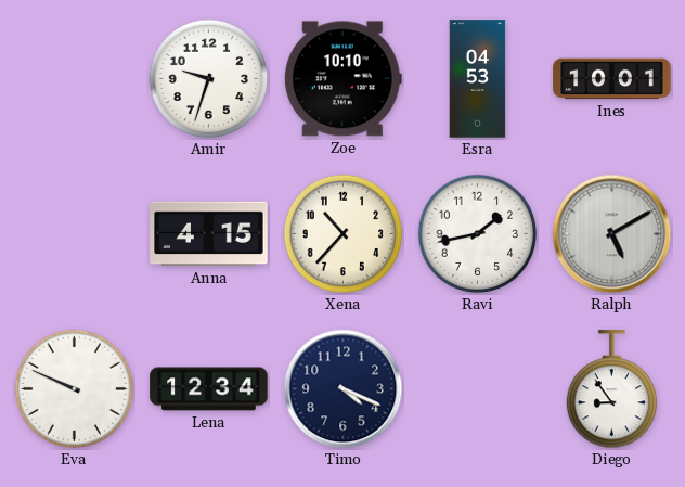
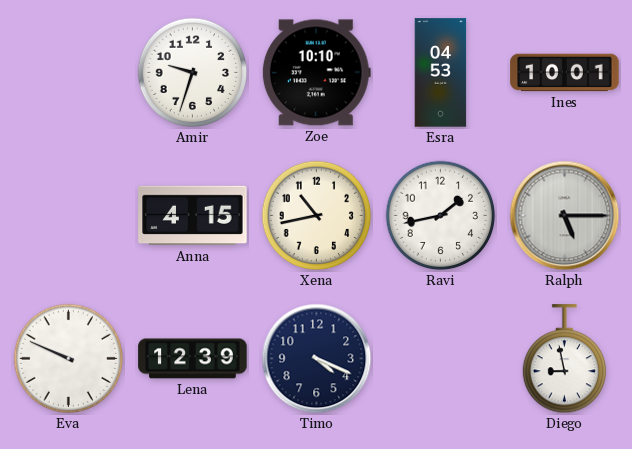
Xena: 10:37 -> 10:43 (317, 216)
Ralph: 5:10 -> 5:15 (565, 216)
Lena: 12:34 -> 12:39 (193, 359)
Diego: 8:54 -> 8:58 (564, 359)
